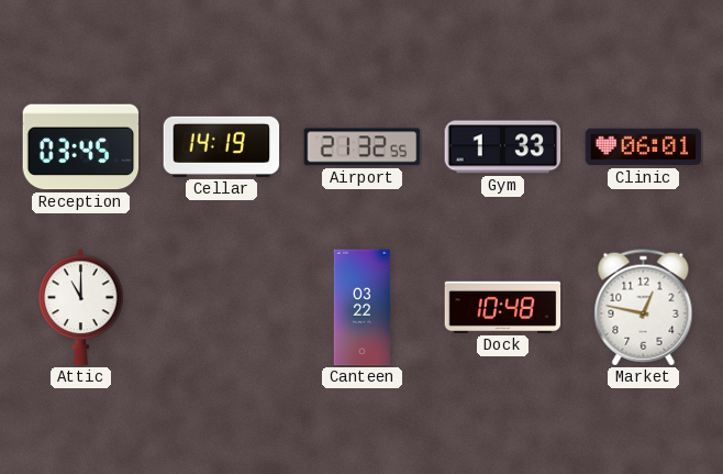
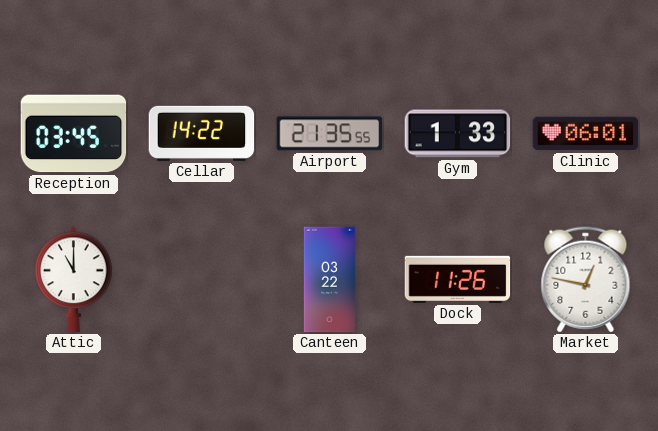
Cellar: 14:19 -> 14:22 (202, 133)
Airport: 21:32 -> 21:35 (330, 134)
Dock: 10:48 -> 11:26 (458, 279)
